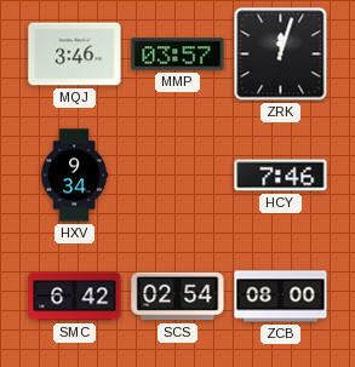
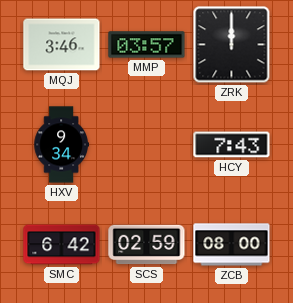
ZRK: 12:03 -> 12:00 (232, 45)
HCY: 7:46 -> 7:43 (232, 145)
SCS: 02:54 -> 02:59 (147, 245)
